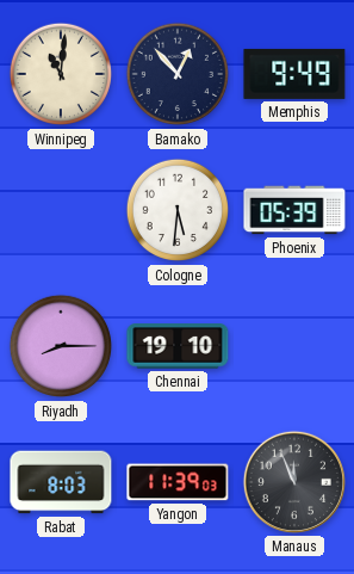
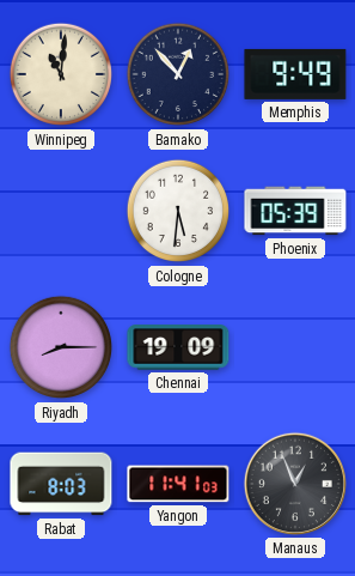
Chennai: 19:10 -> 19:09 (178, 347)
Yangon: 11:39 -> 11:41 (178, 484)
Manaus: 11:56 -> 12:56 (295, 484)
